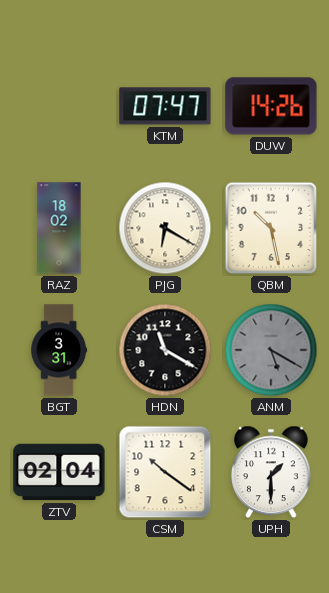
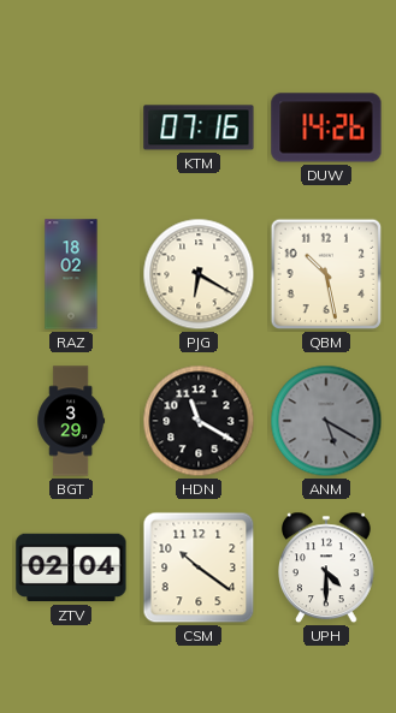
KTM: 07:47 -> 07:16 (199, 127)
BGT: 3:31 -> 3:29 (71, 421)
UPH: 1:30 -> 4:30 (327, 568)
